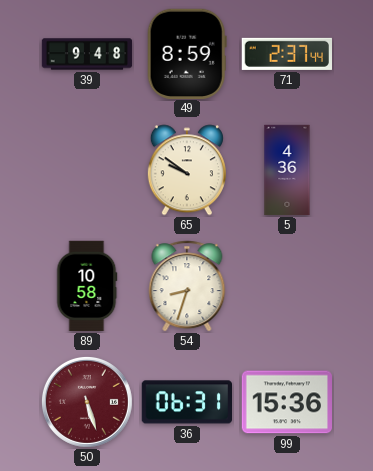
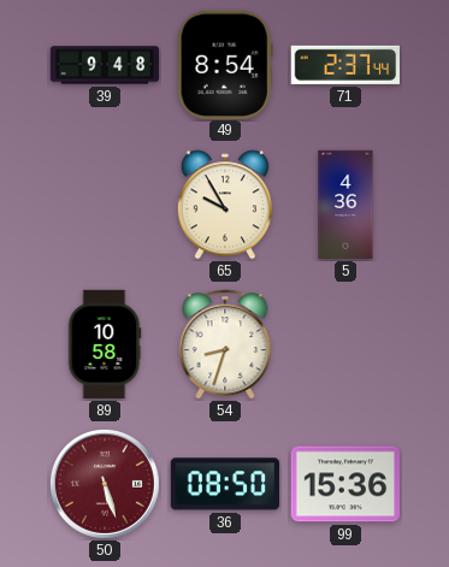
49: 8:59 -> 8:54 (225, 64)
65: 9:51 -> 9:55 (225, 205)
36: 06:31 -> 08:50 (224, 484)
